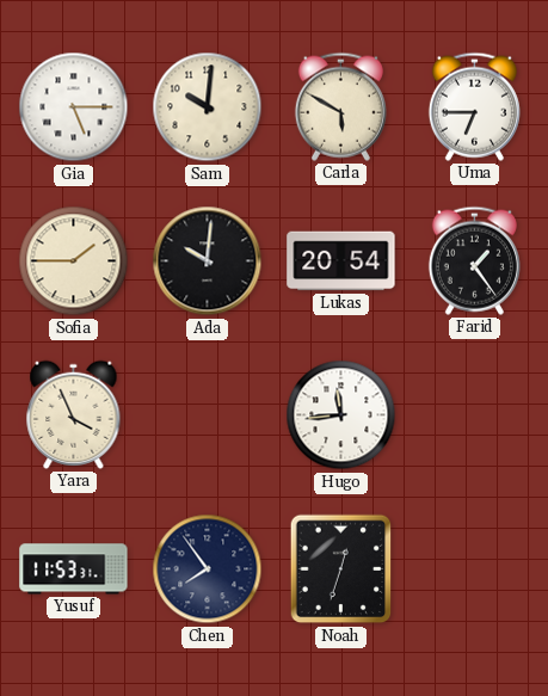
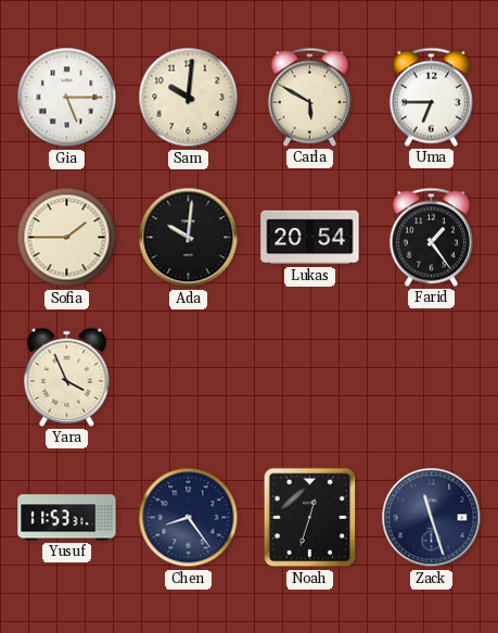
Hugo: 11:44 -> none (341, 415)
Chen: 7:54 -> 8:24 (189, 518)
Zack: none -> 11:27 (432, 518)
